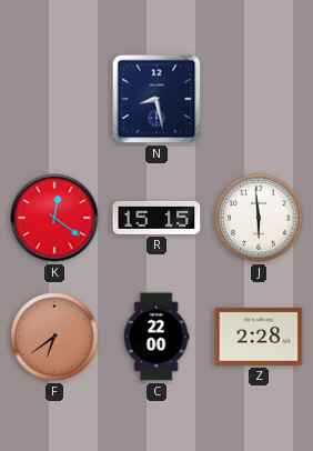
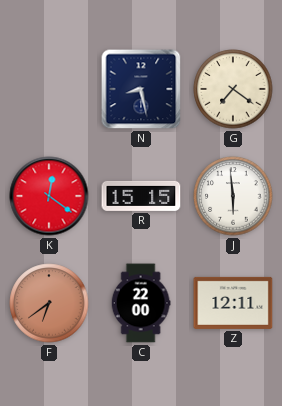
G: none -> 7:21 (233, 89)
Z: 2:28 -> 12:11 (233, 303)
